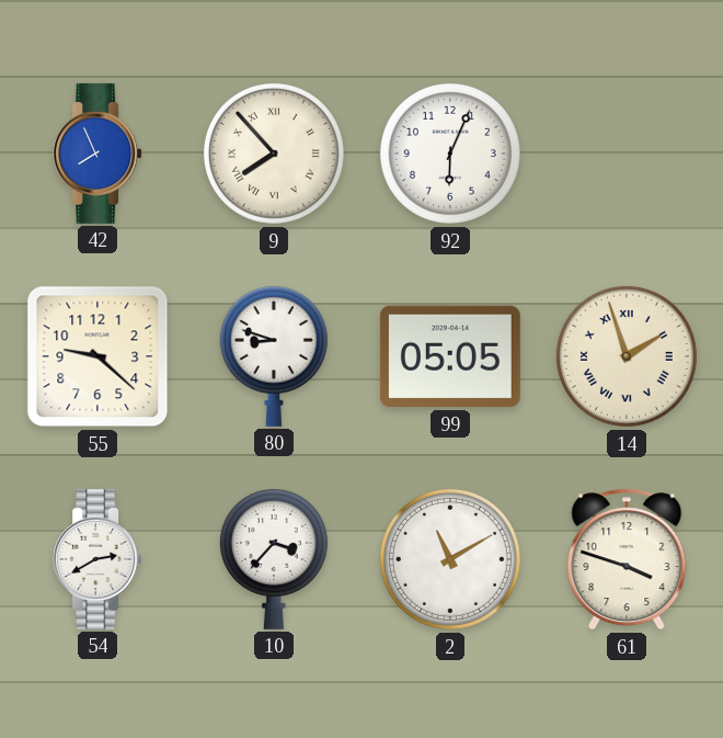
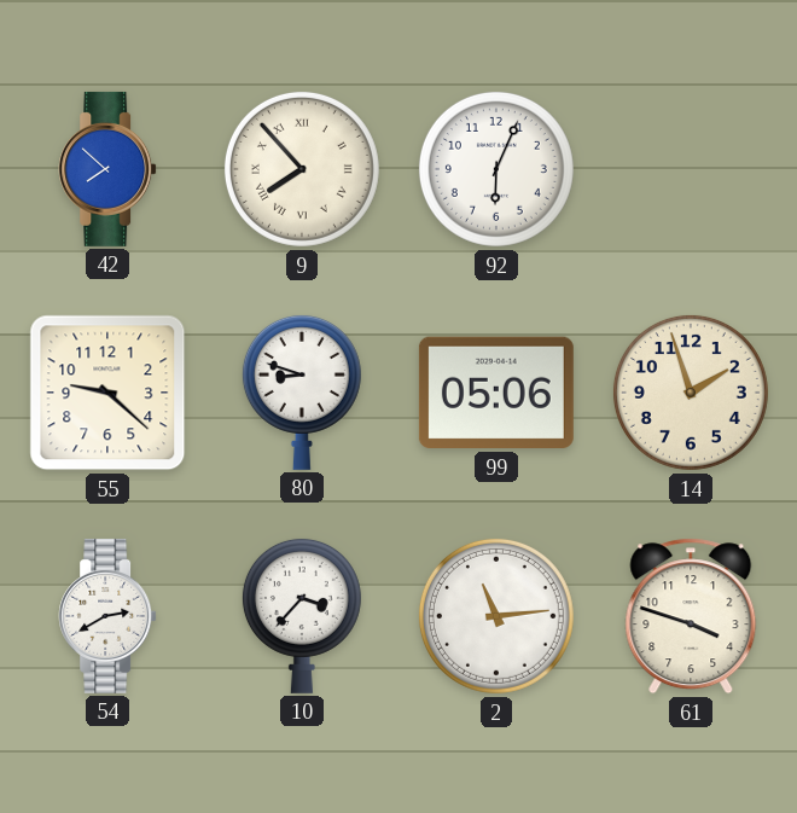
42: 7:56 -> 7:52 (107, 169)
99: 05:05 -> 05:06 (496, 393)
14 numerals: Roman -> Arabic (691, 393)
2: 11:10 -> 11:14 (496, 616)
